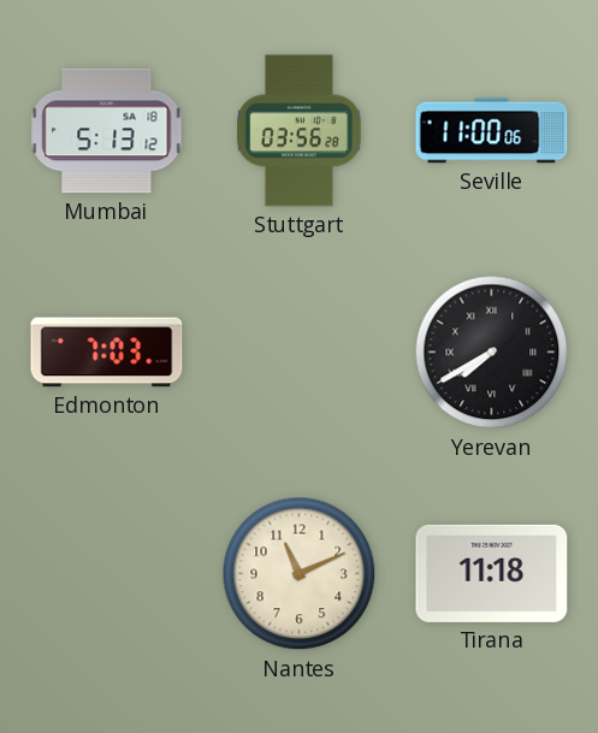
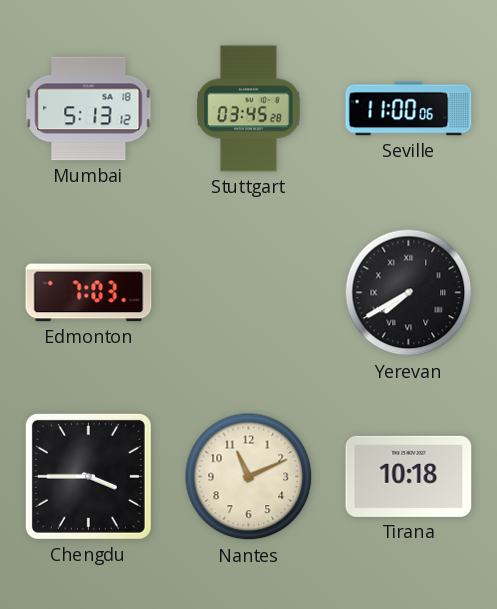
Stuttgart: 03:56 -> 03:45 (248, 109)
Chengdu: none -> 3:45 (88, 476)
Tirana: 11:18 -> 10:18 (409, 476)
